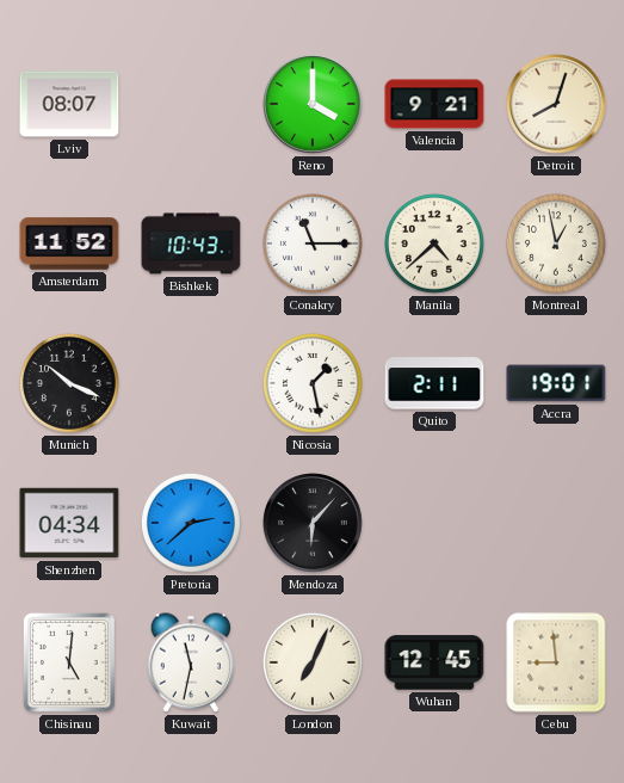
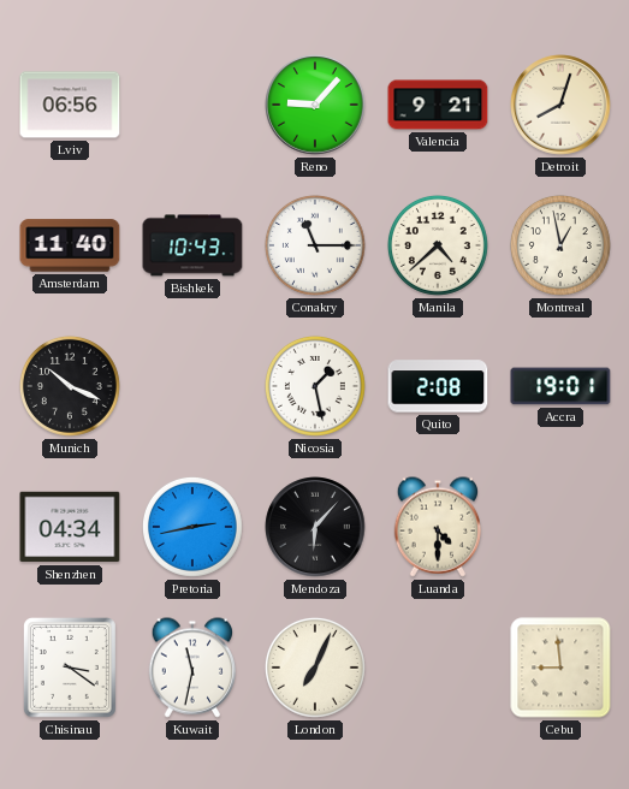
Lviv: 08:07 -> 06:56 (70, 105)
Reno: 4:00 -> 9:07 (315, 105)
Amsterdam: 11:52 -> 11:40 (70, 245)
Quito: 2:11 -> 2:08 (438, 386)
Pretoria: 2:38 -> 2:43 (192, 527)
Luanda: none -> 4:30 (437, 527)
Chisinau: 5:01 -> 3:21 (70, 668)
Wuhan: 12:45 -> none (434, 662)
